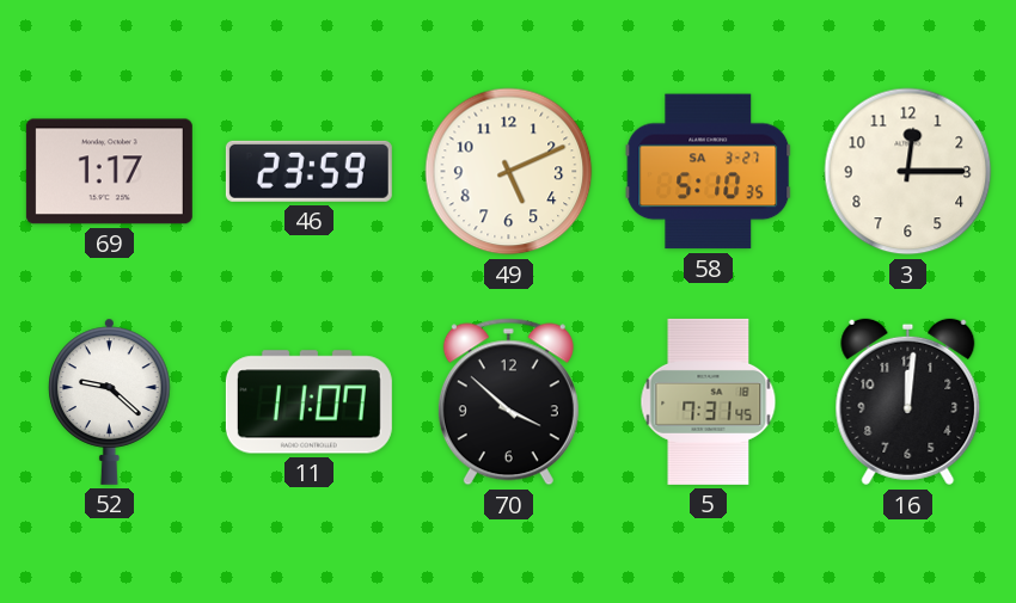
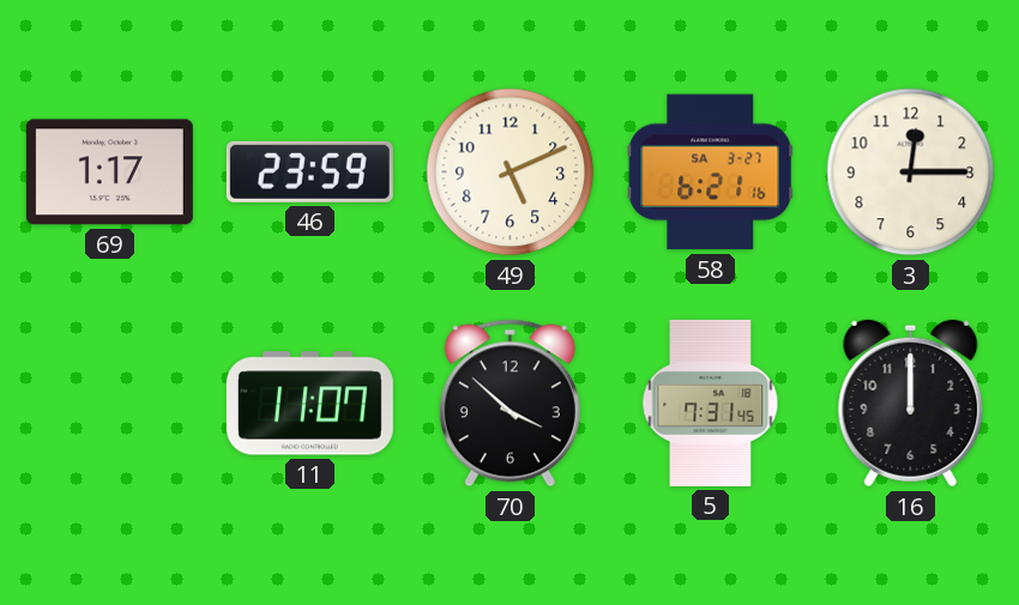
58: 5:10 -> 6:21 (711, 173)
52: 9:22 -> none (110, 401)
16: 12:01 -> 12:00 (911, 404)
